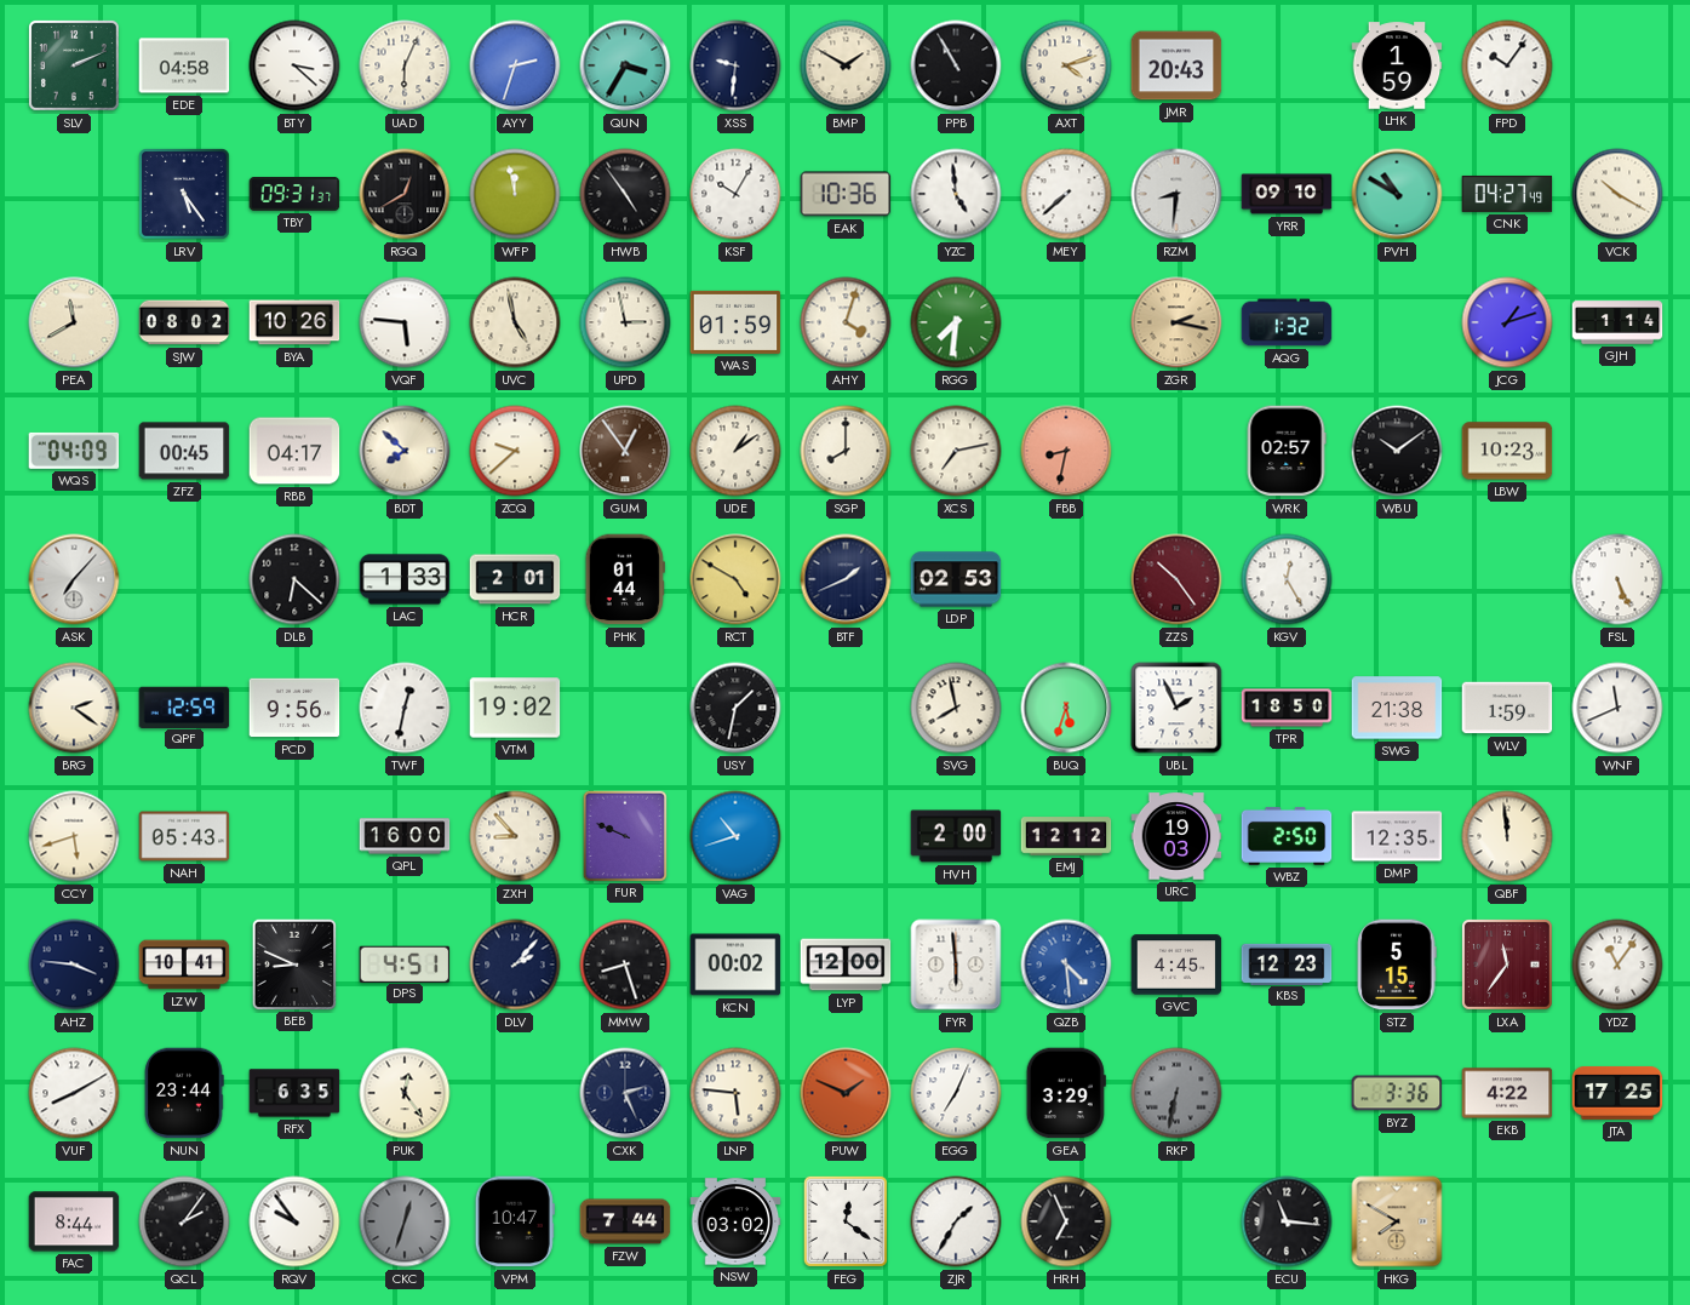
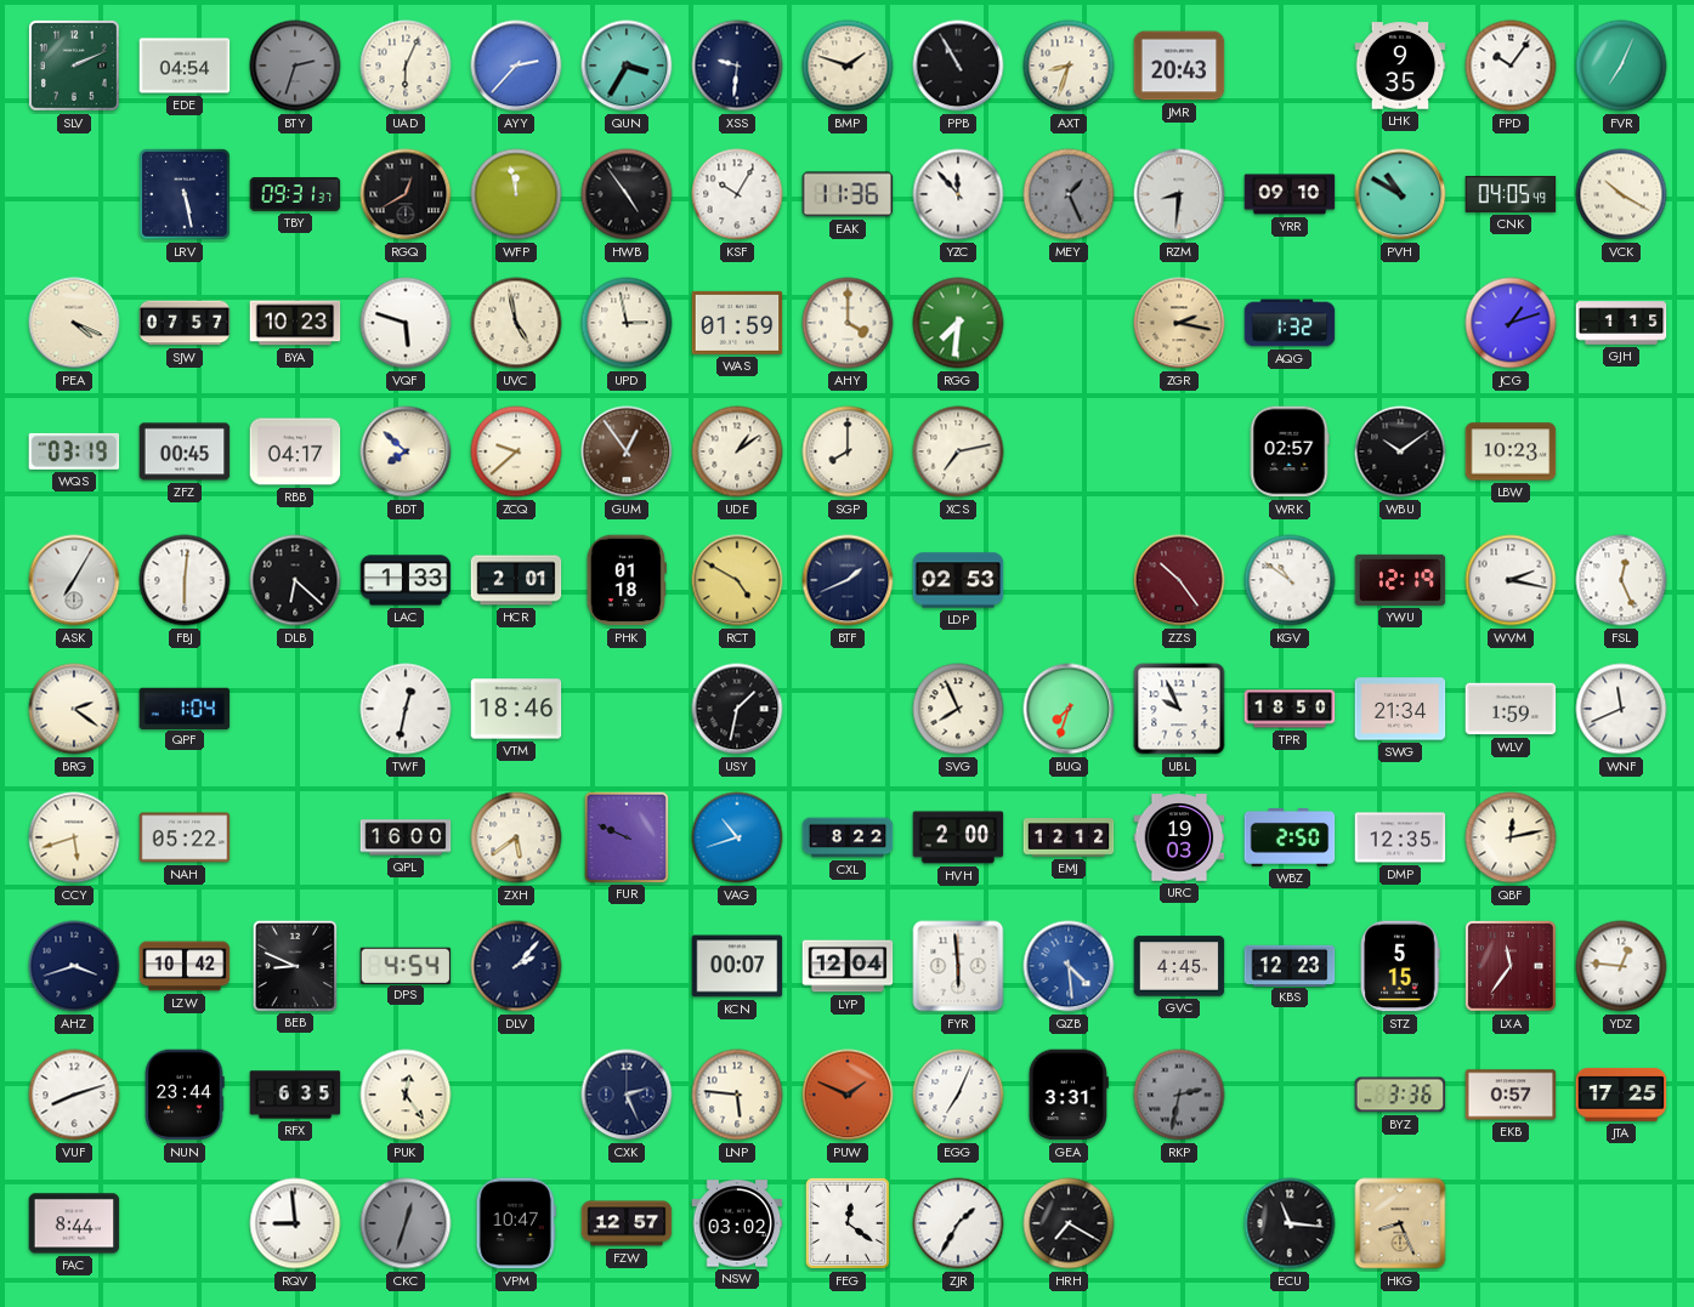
EDE: 04:58 -> 04:54 (185, 66)
BTY: 3:22 -> 2:33 (295, 66)
BTY dial: white -> grey (295, 66)
AYY: 2:33 -> 2:37 (516, 66)
BMP: 1:50 -> 1:48 (848, 66)
AXT: 4:12 -> 8:33 (1069, 66)
LHK: 1:59 -> 9:35 (1400, 66)
FVR: none -> 7:04 (1621, 66)
LRV: 5:24 -> 5:28 (185, 194)
EAK: 10:36 -> 11:36 (848, 194)
YZC: 4:59 -> 11:53 (958, 194)
MEY: 7:38 -> 1:26 (1069, 194)
MEY dial: white -> grey (1069, 194)
CNK: 04:27 -> 04:05 (1511, 194)
PEA: 11:40 -> 4:19 (74, 323)
SJW: 08:02 -> 07:57 (185, 323)
BYA: 10:26 -> 10:23 (295, 323)
VQF: 5:46 -> 5:48 (406, 323)
AHY: 4:03 -> 4:00 (848, 323)
GJH: 1:14 -> 1:15 (1621, 323)
WQS: 04:09 -> 03:19 (74, 451)
FBB: 8:32 -> none (1066, 451)
ASK: 7:07 -> 7:05 (74, 580)
FBJ: none -> 6:01 (185, 580)
PHK: 01:44 -> 01:18 (627, 580)
KGV: 12:25 -> 10:51 (1290, 580)
YWU: none -> 12:19 (1400, 580)
WVM: none -> 2:17 (1511, 580)
FSL: 5:26 -> 12:26 (1621, 580)
QPF: 12:59 -> 1:04 (185, 708)
PCD: 9:56 -> none (294, 708)
VTM: 19:02 -> 18:46 (516, 709)
SVG: 7:58 -> 7:56 (958, 709)
BUQ: 5:33 -> 7:33 (1069, 709)
UBL: 1:56 -> 9:56 (1179, 709)
SWG: 21:38 -> 21:34 (1400, 709)
NAH: 05:43 -> 05:22 (185, 837)
ZXH: 8:53 -> 5:39 (516, 837)
CXL: none -> 8:22 (848, 837)
QBF: 11:59 -> 12:13 (1511, 837)
AHZ: 3:46 -> 3:42 (74, 966)
LZW: 10:41 -> 10:42 (185, 966)
DPS: 4:51 -> 4:54 (406, 965)
MMW: 8:27 -> none (625, 965)
KCN: 00:02 -> 00:07 (737, 966)
LYP: 12:00 -> 12:04 (848, 966)
YDZ: 11:06 -> 12:46 (1621, 966)
VUF: 8:10 -> 8:12 (74, 1095)
GEA: 3:29 -> 3:31 (1069, 1095)
RKP: 6:32 -> 2:32 (1179, 1095)
EKB: 4:22 -> 0:57 (1511, 1095)
QCL: 2:06 -> none (184, 1221)
RQV: 9:54 -> 8:59 (295, 1223)
FZW: 7:44 -> 12:57 (627, 1223)
HRH: 6:56 -> 7:20 (1069, 1223)
HKG: 7:50 -> 8:26 (1400, 1223)
